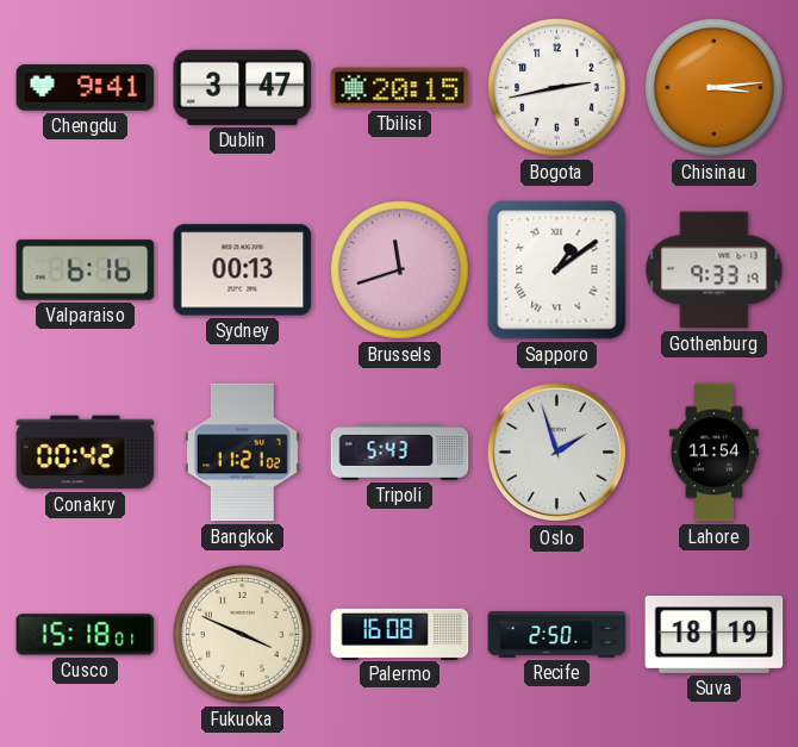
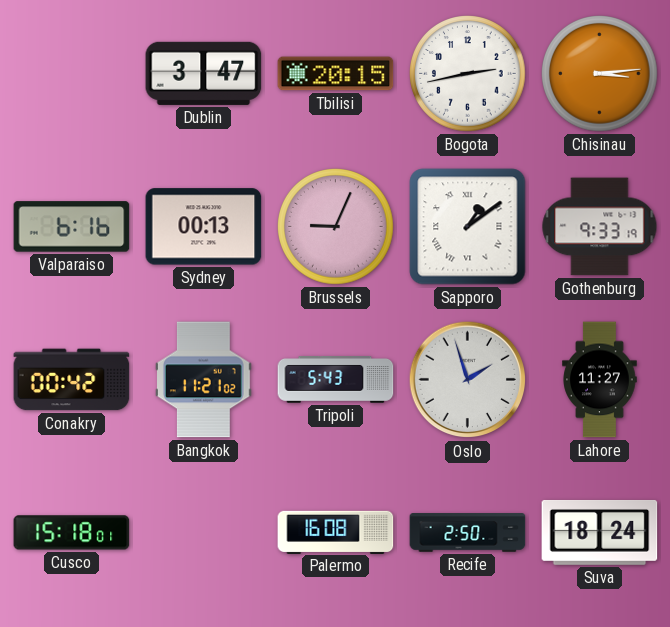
Chengdu: 9:41 -> none (86, 88)
Brussels: 11:42 -> 9:04 (336, 227)
Lahore: 11:54 -> 11:27 (600, 380)
Fukuoka: 3:49 -> none (243, 635)
Suva: 18:19 -> 18:24 (600, 533)
